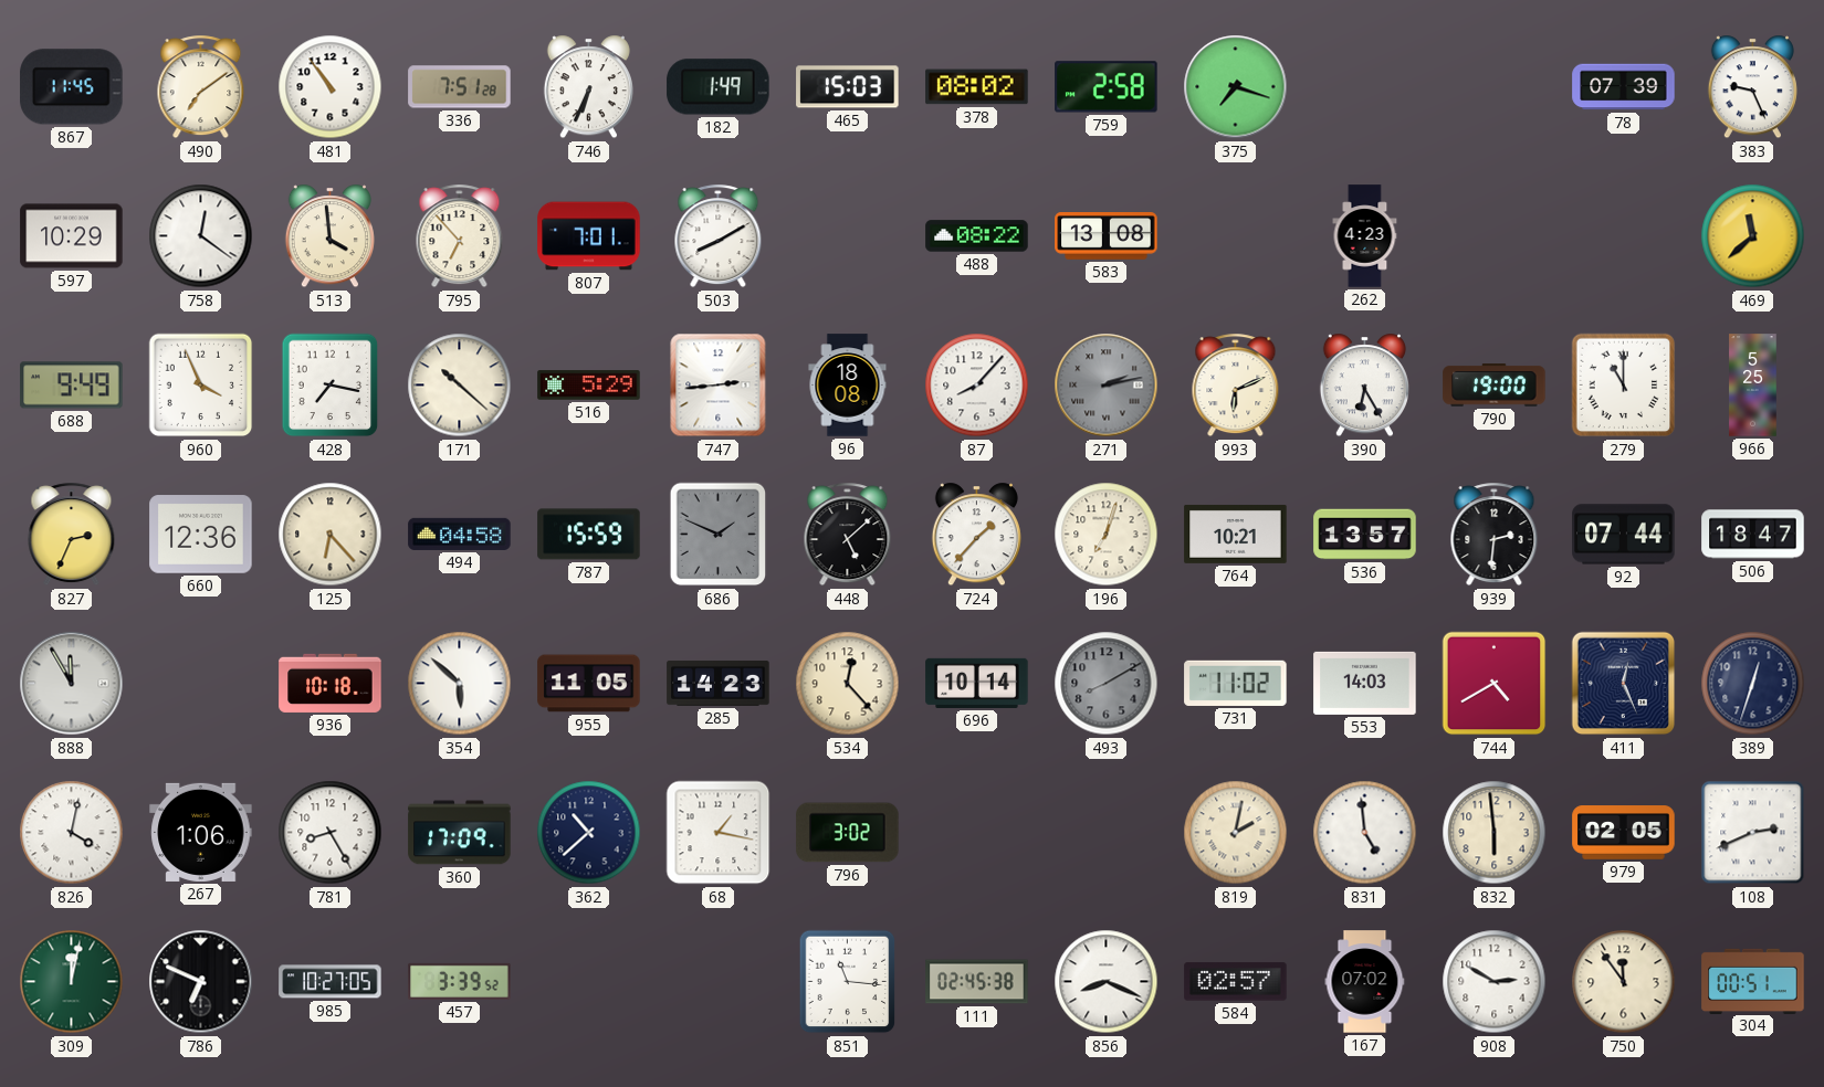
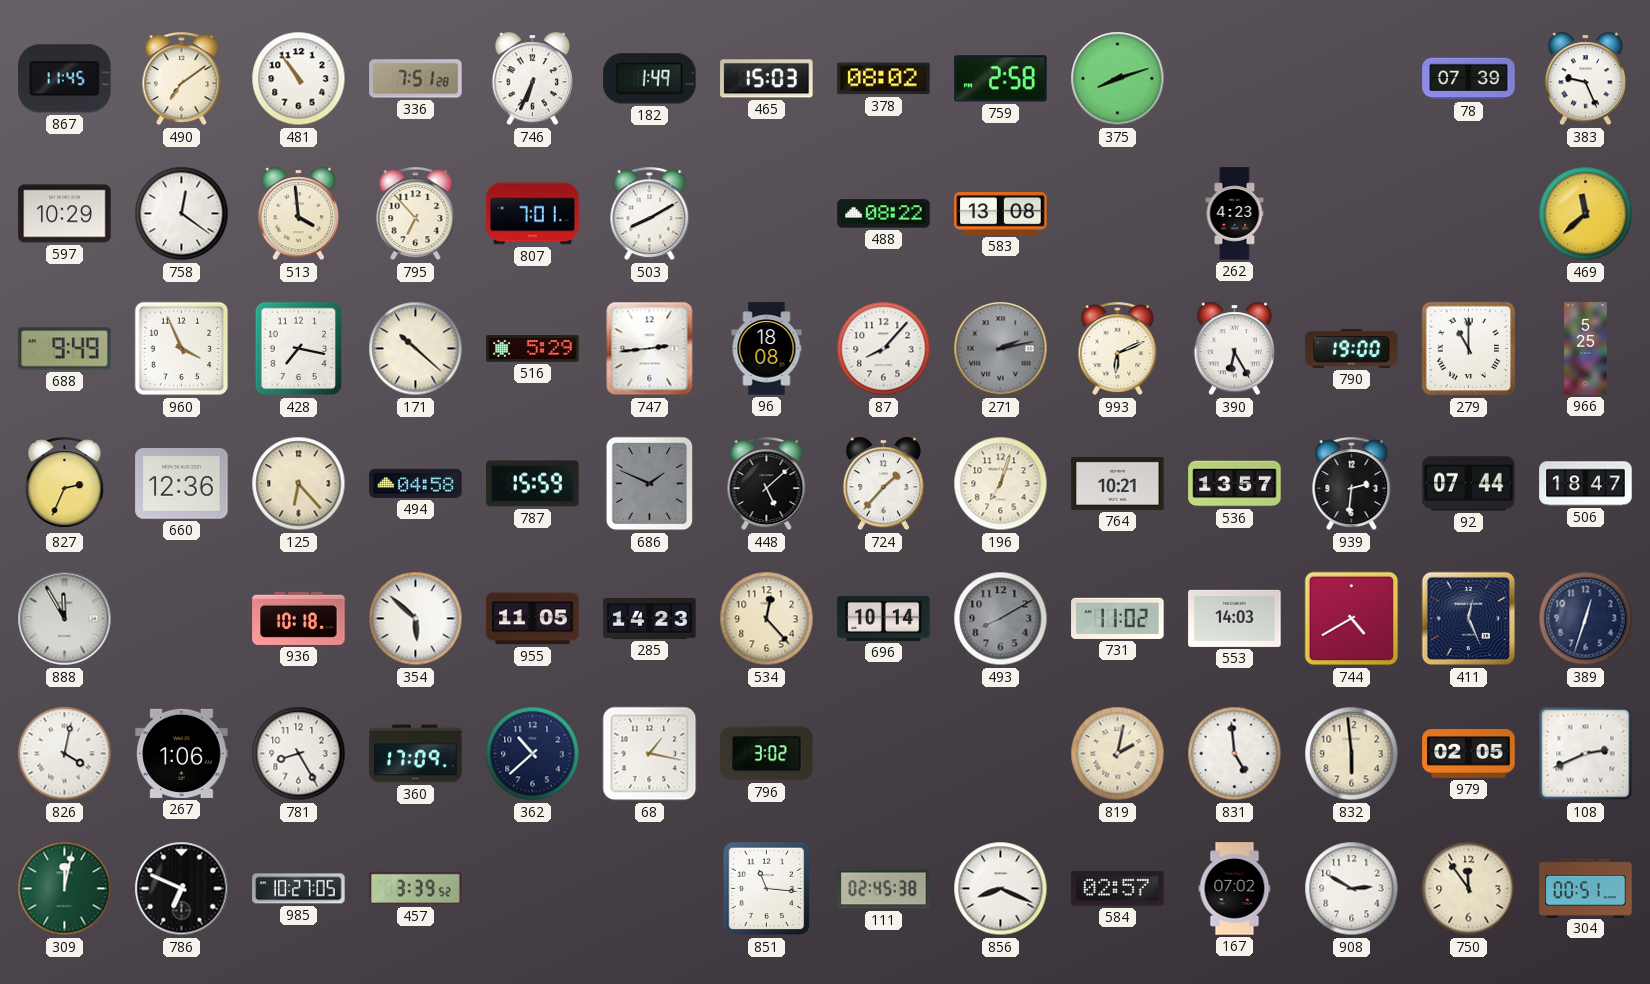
375: 7:18 -> 8:12 (1118, 79)
